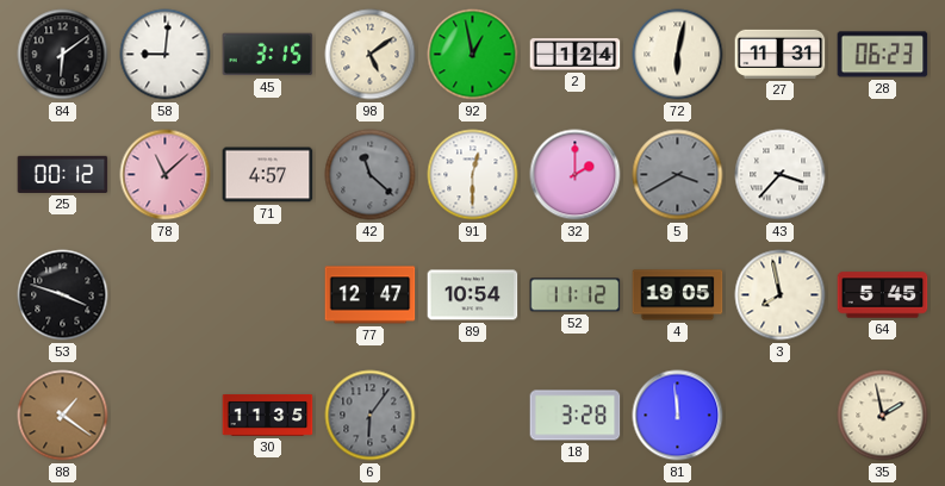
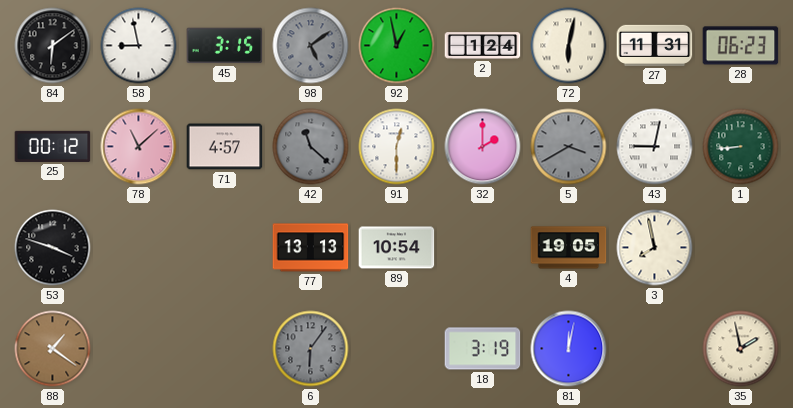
58: 9:01 -> 8:58 (139, 46)
98 dial: cream -> grey (311, 46)
43: 3:37 -> 9:02 (655, 147)
1: none -> 8:44 (741, 147)
77: 12:47 -> 13:13 (311, 248)
52: 11:12 -> none (576, 295)
64: 5:45 -> none (883, 295)
30: 11:35 -> none (268, 415)
18: 3:28 -> 3:19 (483, 349)
81: 11:59 -> 12:02 (569, 349)
